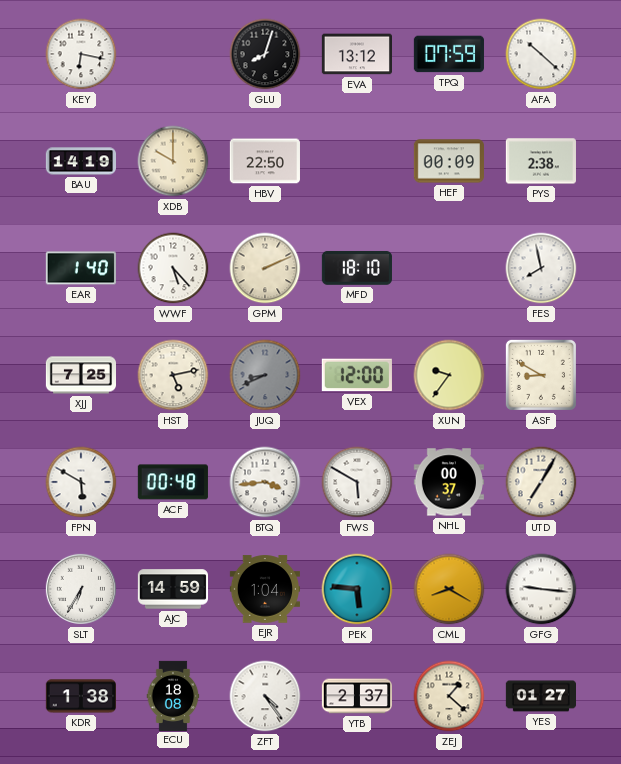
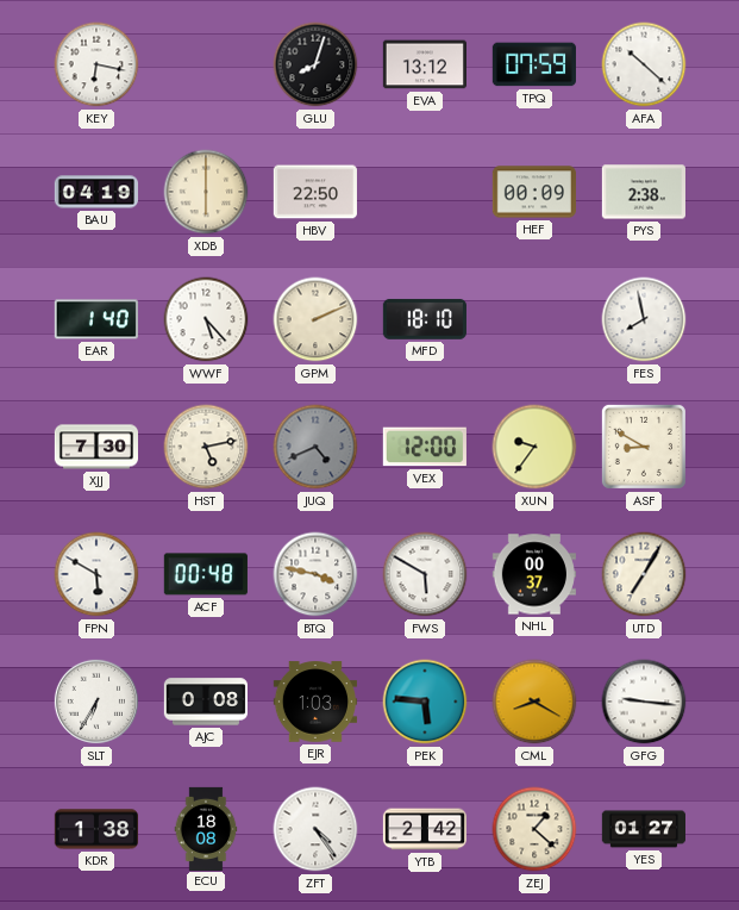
BAU: 14:19 -> 04:19 (95, 192)
XDB: 10:00 -> 6:00 (206, 192)
XJJ: 7:25 -> 7:30 (95, 447)
JUQ: 8:41 -> 4:41 (315, 447)
BTQ: 3:44 -> 3:47 (315, 574)
AJC: 14:59 -> 0:08 (205, 702)
EJR: 1:04 -> 1:03 (314, 702)
YTB: 2:37 -> 2:42 (424, 829)
